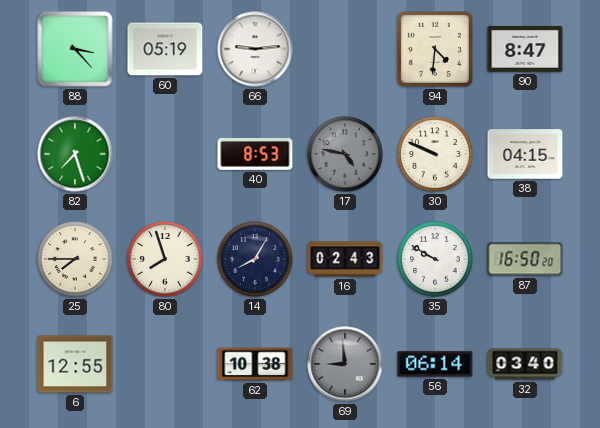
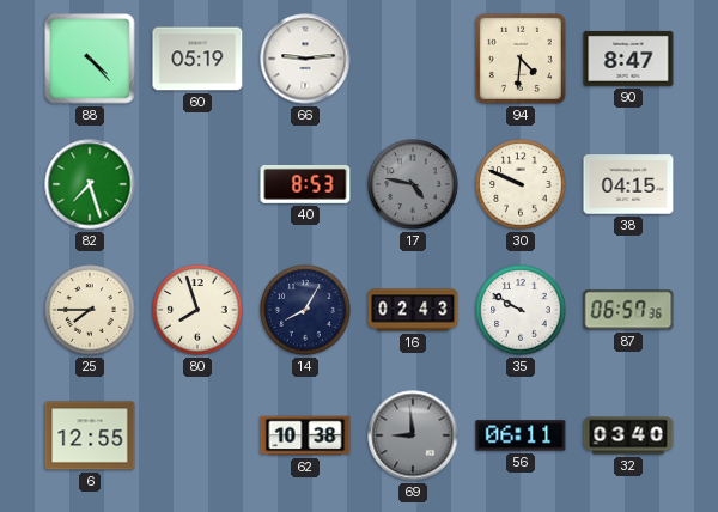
88: 3:23 -> 4:23 (90, 59)
87: 16:50 -> 06:57 (628, 310)
56: 06:14 -> 06:11 (521, 435)
